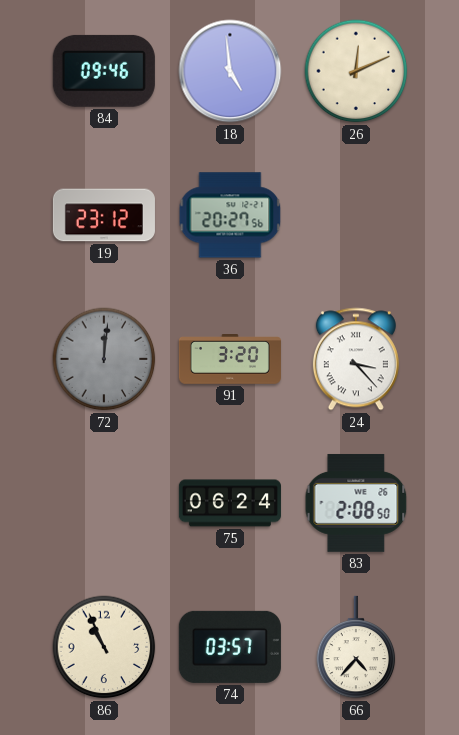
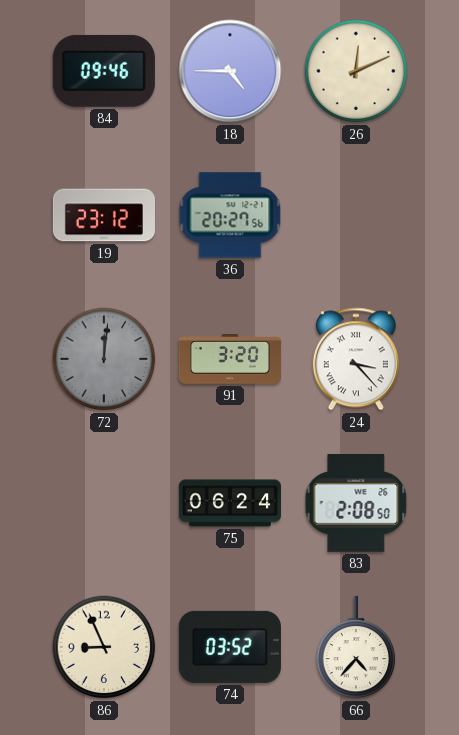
18: 4:59 -> 4:45 (230, 71)
86: 10:56 -> 8:56 (104, 647)
74: 03:57 -> 03:52 (230, 647)
